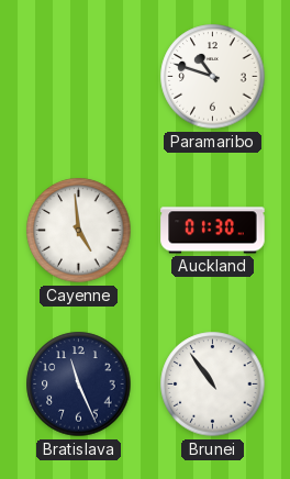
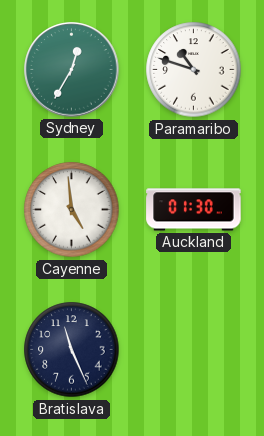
Sydney: none -> 12:35 (72, 70)
Brunei: 10:54 -> none (213, 385)
